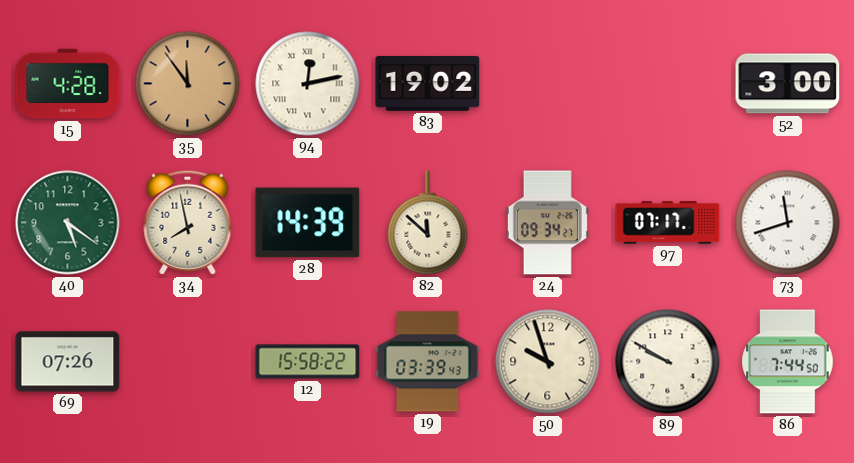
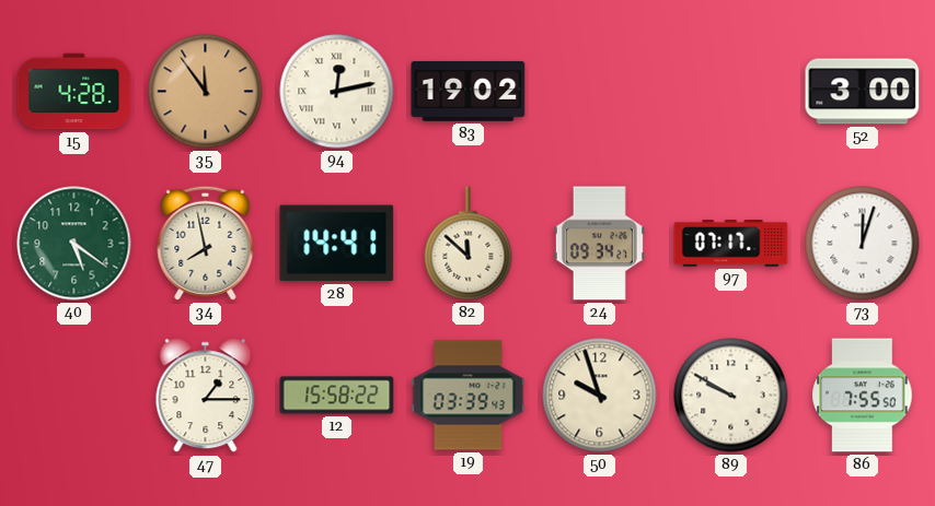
28: 14:39 -> 14:41 (337, 244)
73: 11:42 -> 12:03 (863, 244)
69: 07:26 -> none (68, 362)
47: none -> 1:15 (206, 396)
86: 7:44 -> 7:55 (863, 396)
